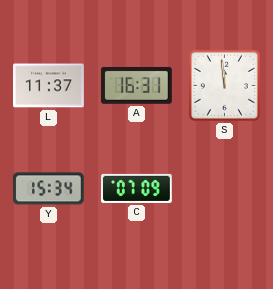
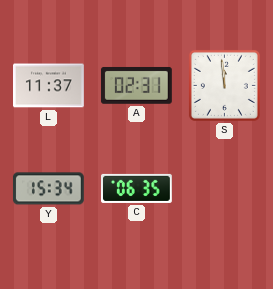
A: 16:31 -> 02:31 (136, 86)
C: 07:09 -> 06:35 (137, 188)
